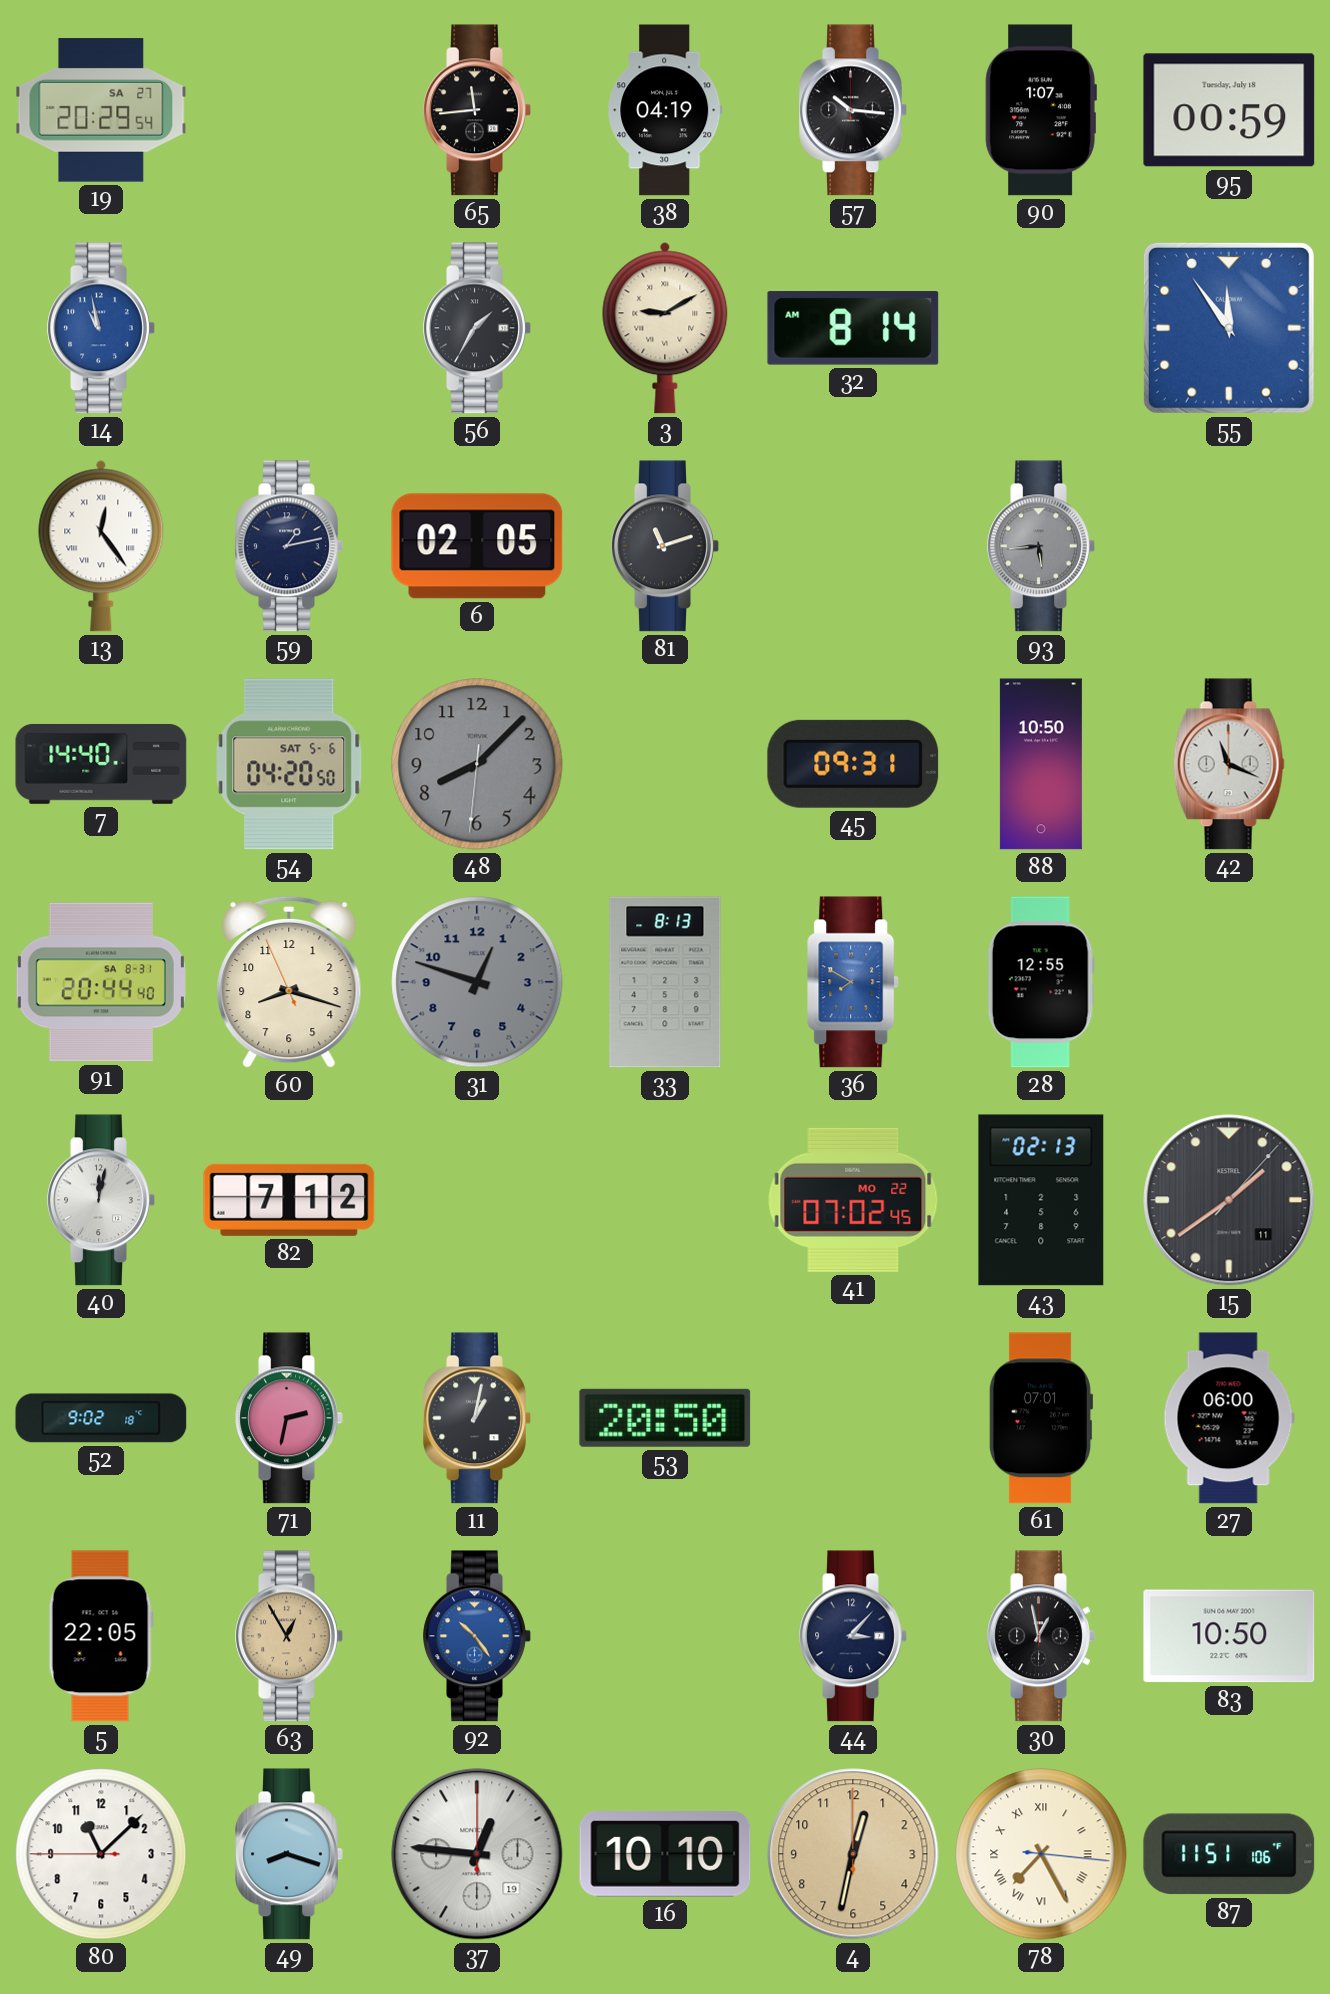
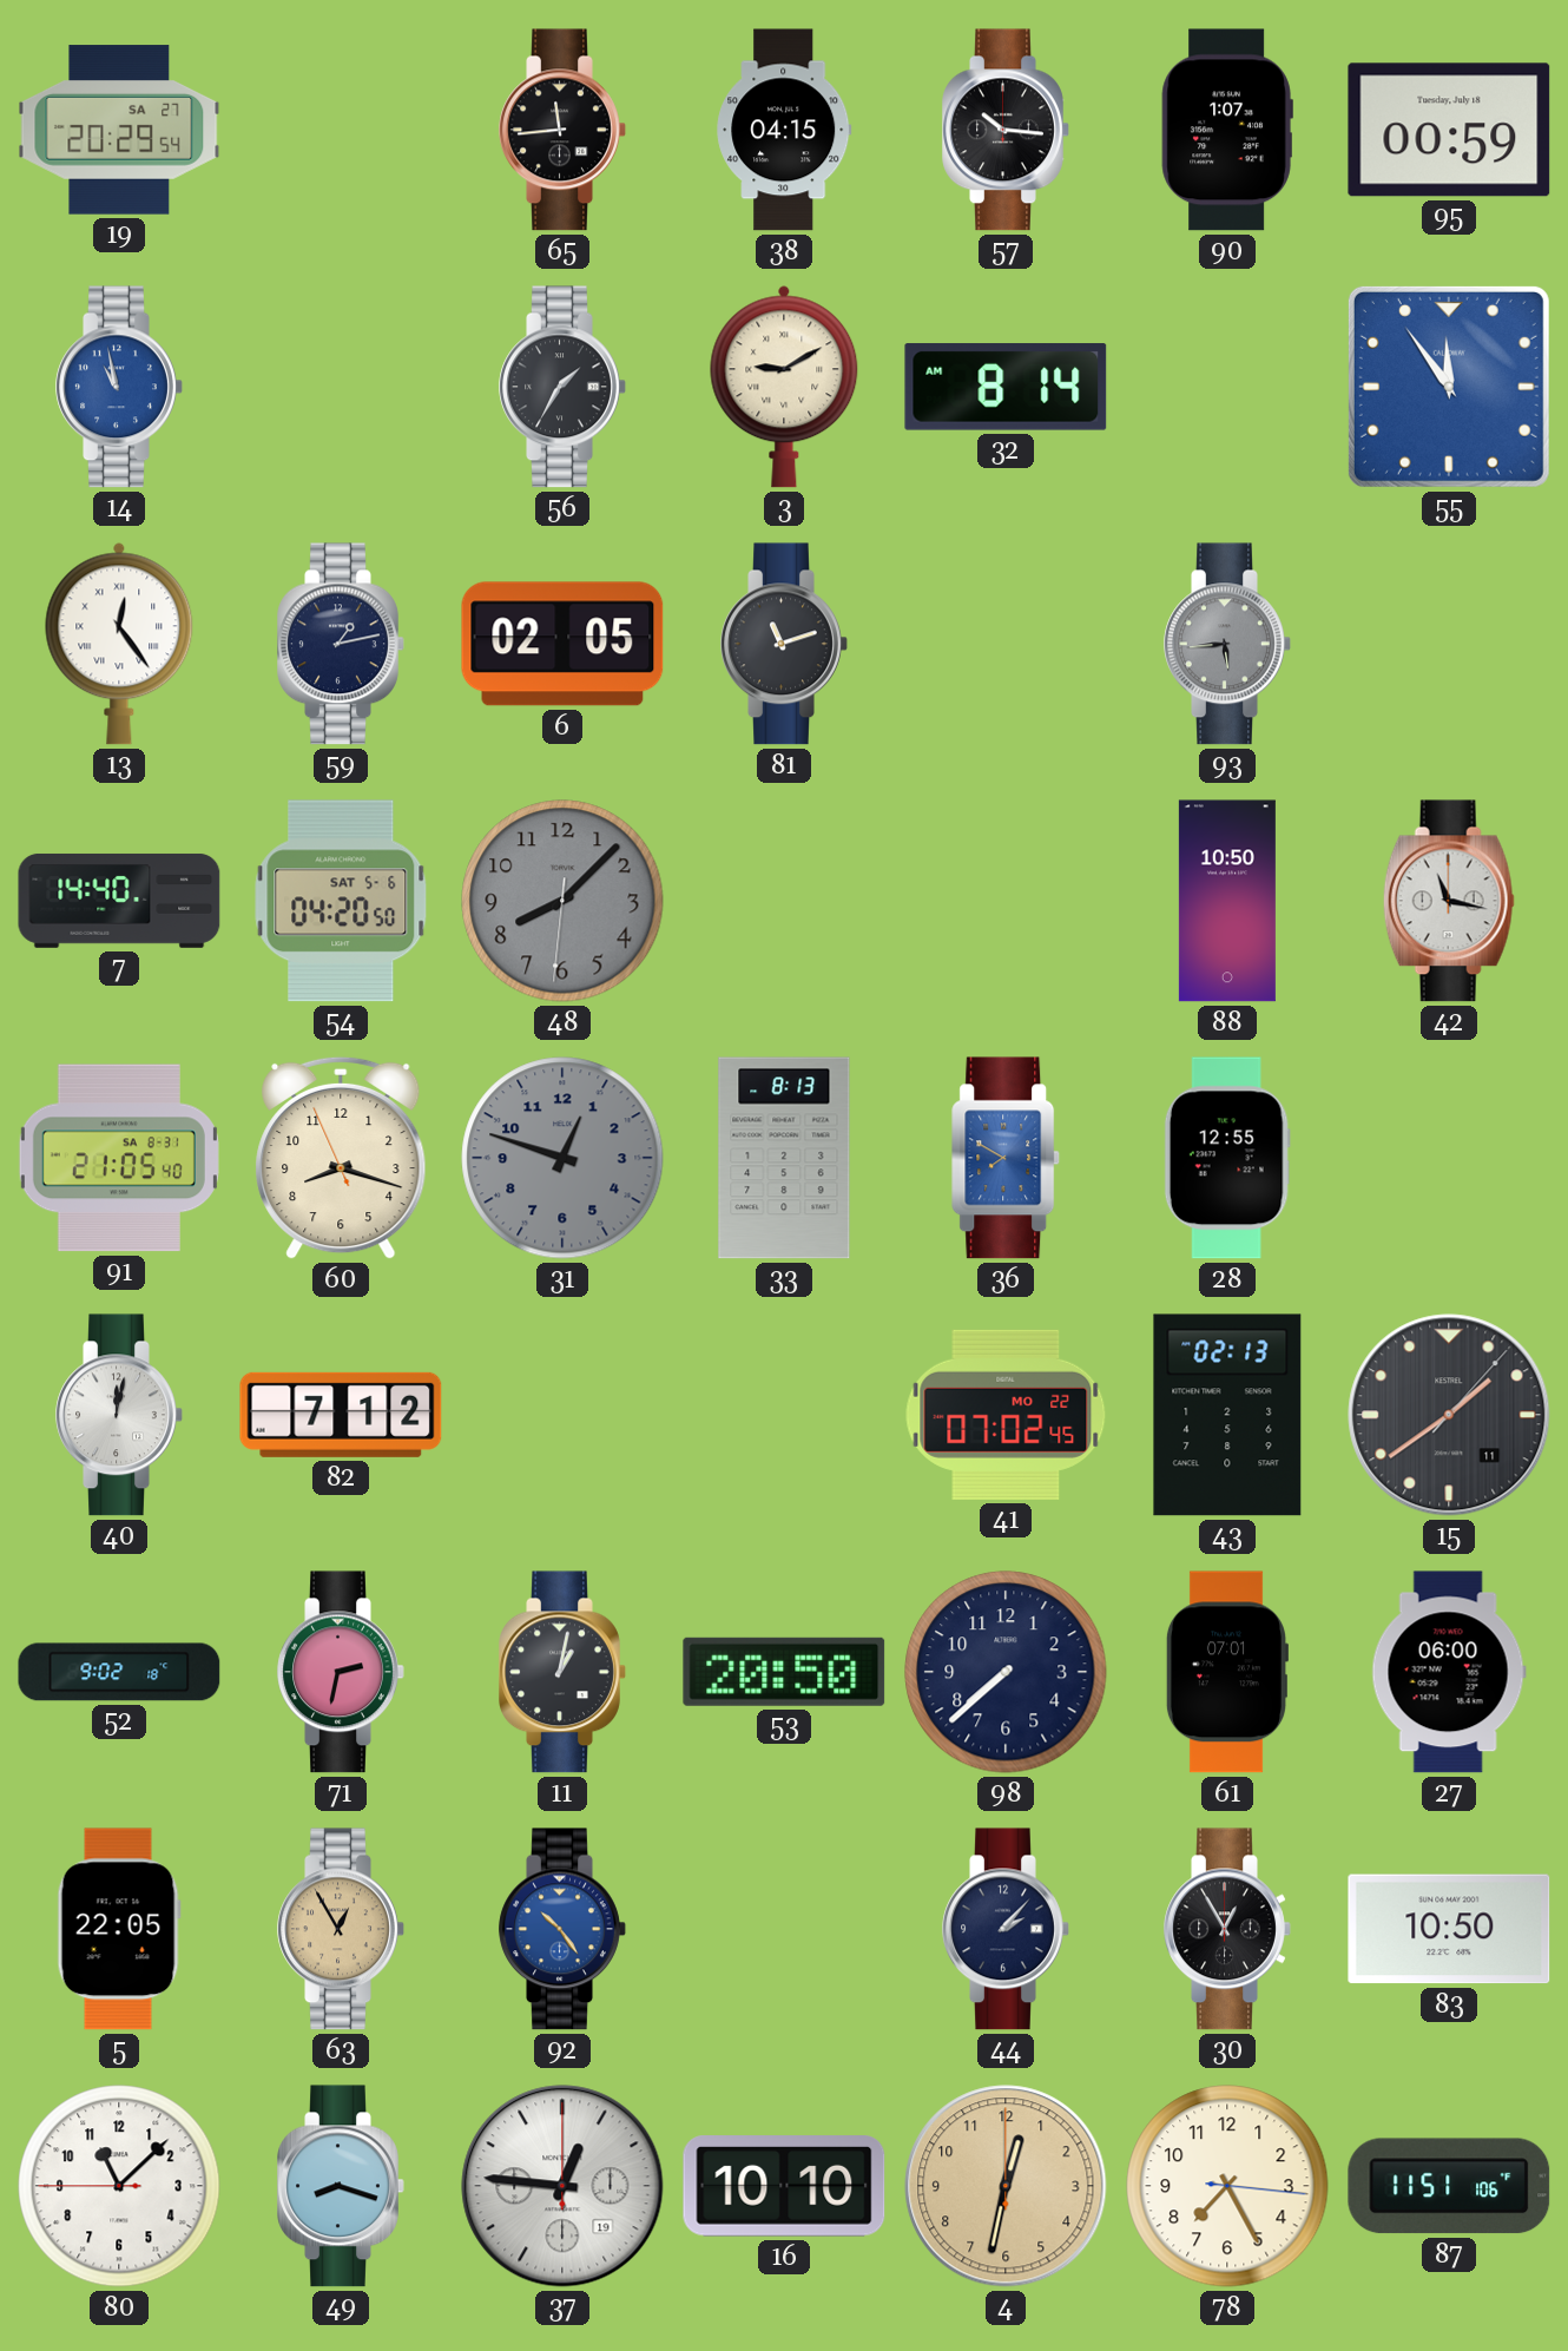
38: 04:19 -> 04:15 (784, 130)
45: 09:31 -> none (853, 764)
42: 11:19 -> 11:17 (1449, 901)
91: 20:44 -> 21:05 (119, 1158)
98: none -> 7:38 (1006, 1672)
44: 3:07 -> 2:07 (1006, 1929)
30: 12:58 -> 12:55 (1227, 1929)
78 numerals: Roman -> Arabic (1227, 2186)
